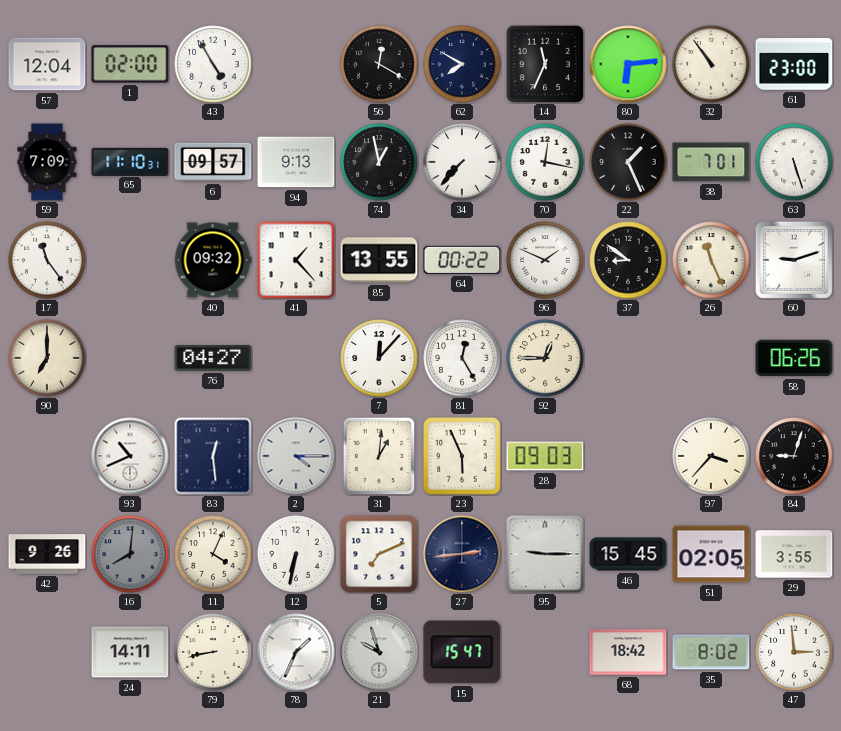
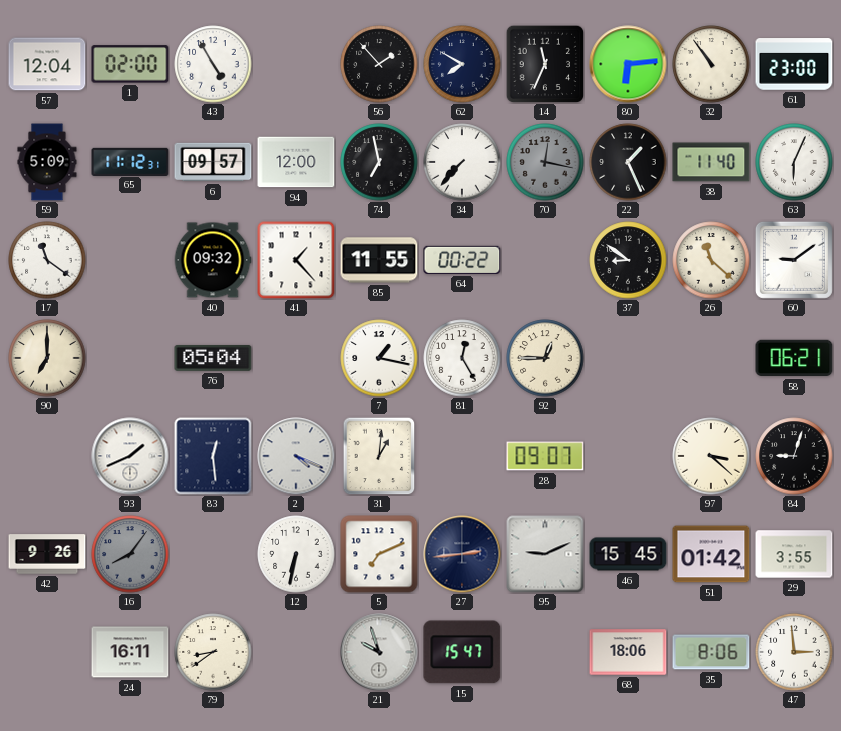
56: 12:20 -> 1:53 (379, 64)
59: 7:09 -> 5:09 (47, 162)
65: 11:10 -> 11:12 (130, 161)
94: 9:13 -> 12:00 (296, 162)
74: 12:58 -> 6:58 (379, 162)
70 dial: white -> grey (545, 162)
38: 7:01 -> 11:40 (711, 162)
63: 5:27 -> 6:04 (794, 162)
17: 11:24 -> 11:21 (47, 260)
85: 13:55 -> 11:55 (379, 260)
96: 1:49 -> none (545, 260)
26: 11:26 -> 11:22 (711, 260)
60: 9:12 -> 9:09 (794, 260)
76: 04:27 -> 05:04 (213, 358)
7: 12:07 -> 1:17 (379, 358)
58: 06:26 -> 06:21 (794, 358)
93: 10:41 -> 1:41 (130, 456)
2: 4:15 -> 4:19 (296, 456)
23: 5:56 -> none (462, 456)
28: 09:03 -> 09:07 (545, 456)
97: 3:37 -> 3:22 (711, 456)
16: 8:01 -> 8:06 (130, 554)
11: 4:04 -> none (213, 554)
95: 9:15 -> 9:11 (545, 554)
51: 02:05 -> 01:42 (711, 554)
24: 14:11 -> 16:11 (130, 652)
79: 8:43 -> 8:39 (213, 652)
78: 1:34 -> none (296, 652)
68: 18:42 -> 18:06 (628, 652)
35: 8:02 -> 8:06 (711, 652)
